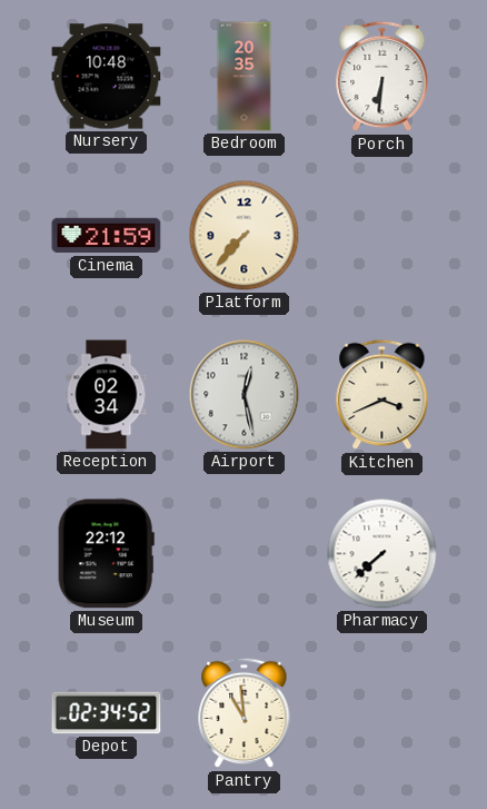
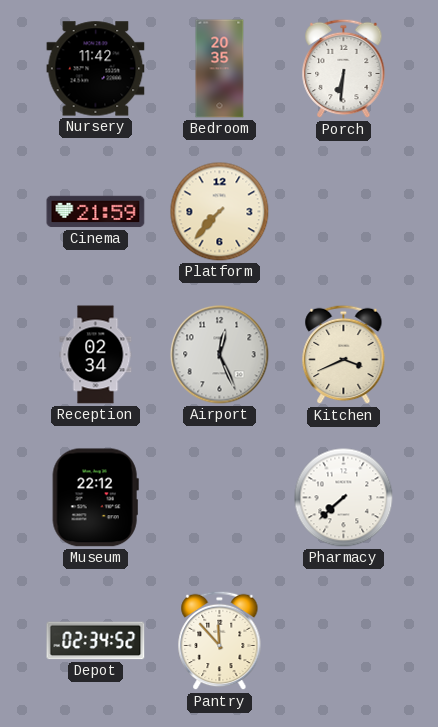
Nursery: 10:48 -> 11:42 (96, 69)
Airport: 12:28 -> 12:26 (220, 355)
Pantry: 10:59 -> 11:53 (220, 641)
